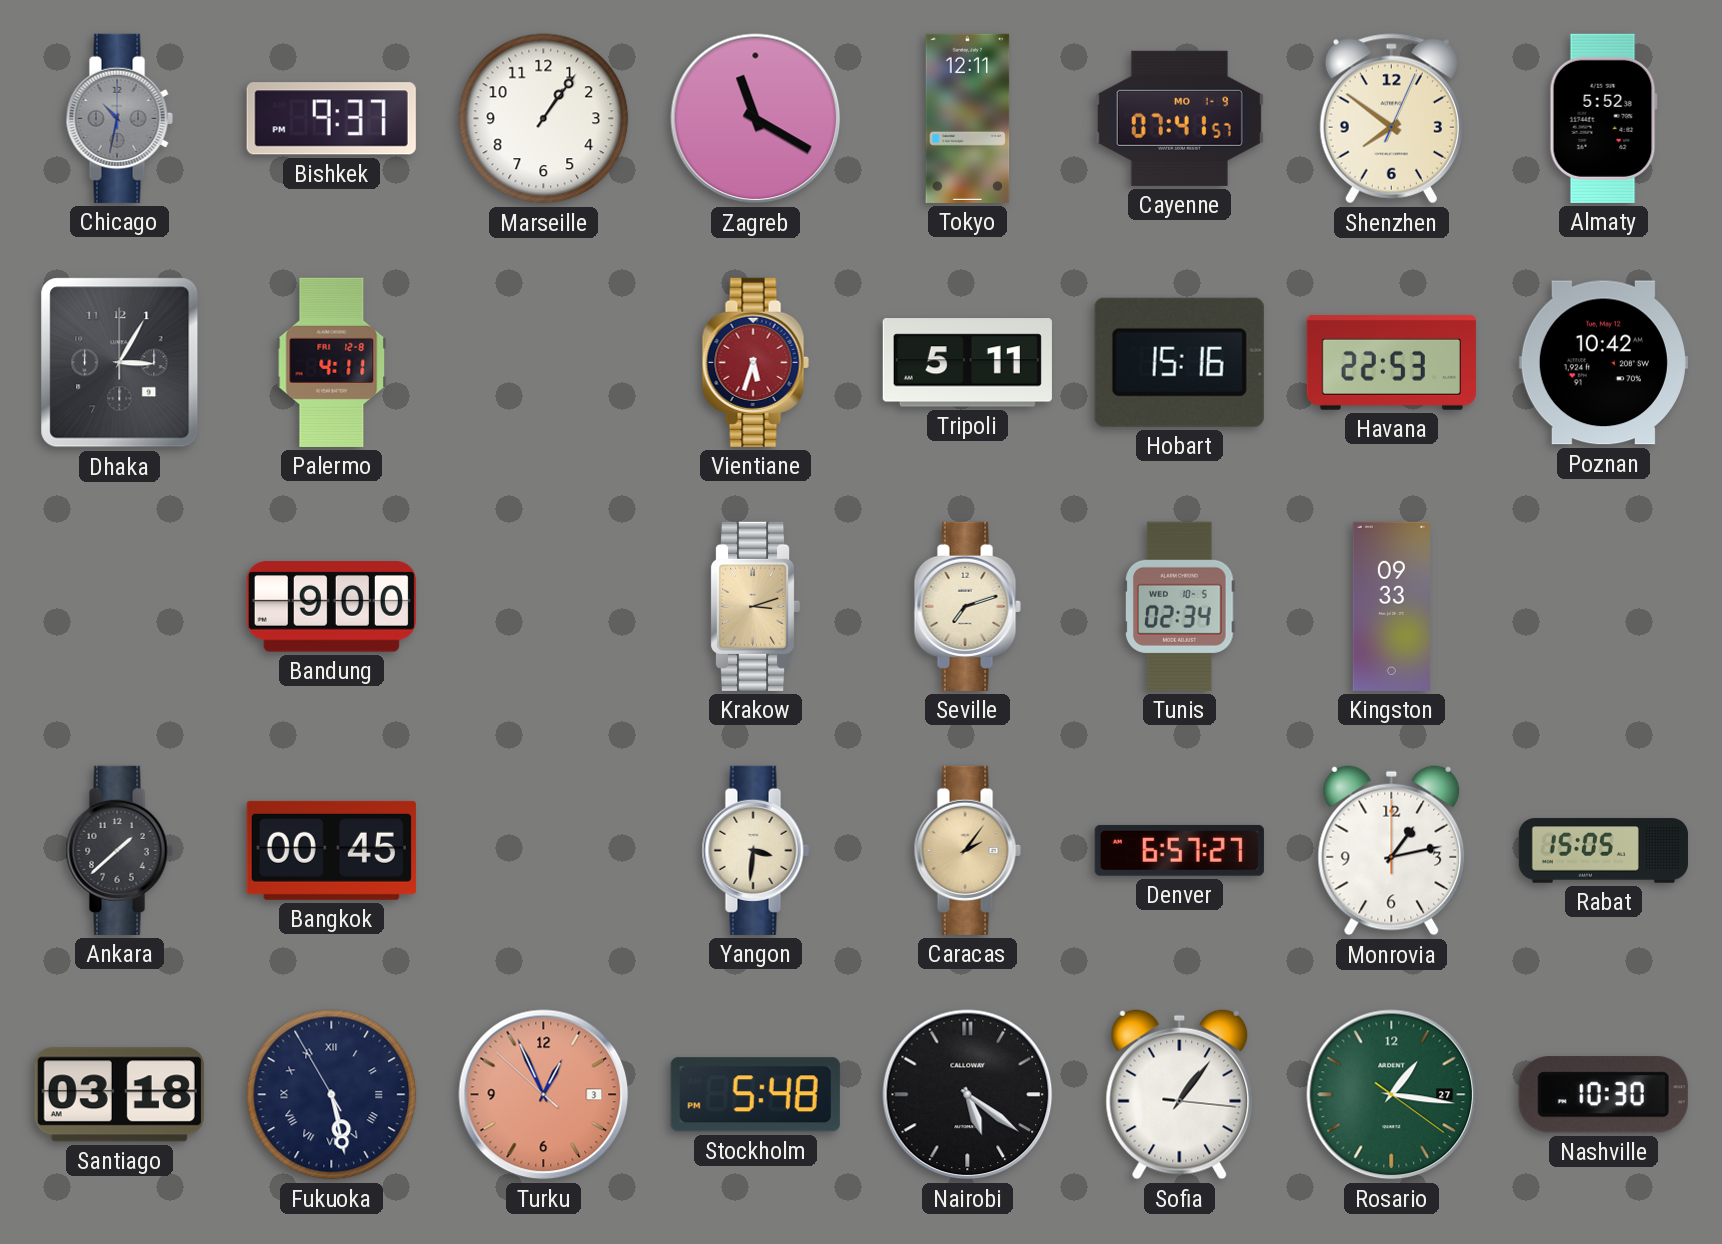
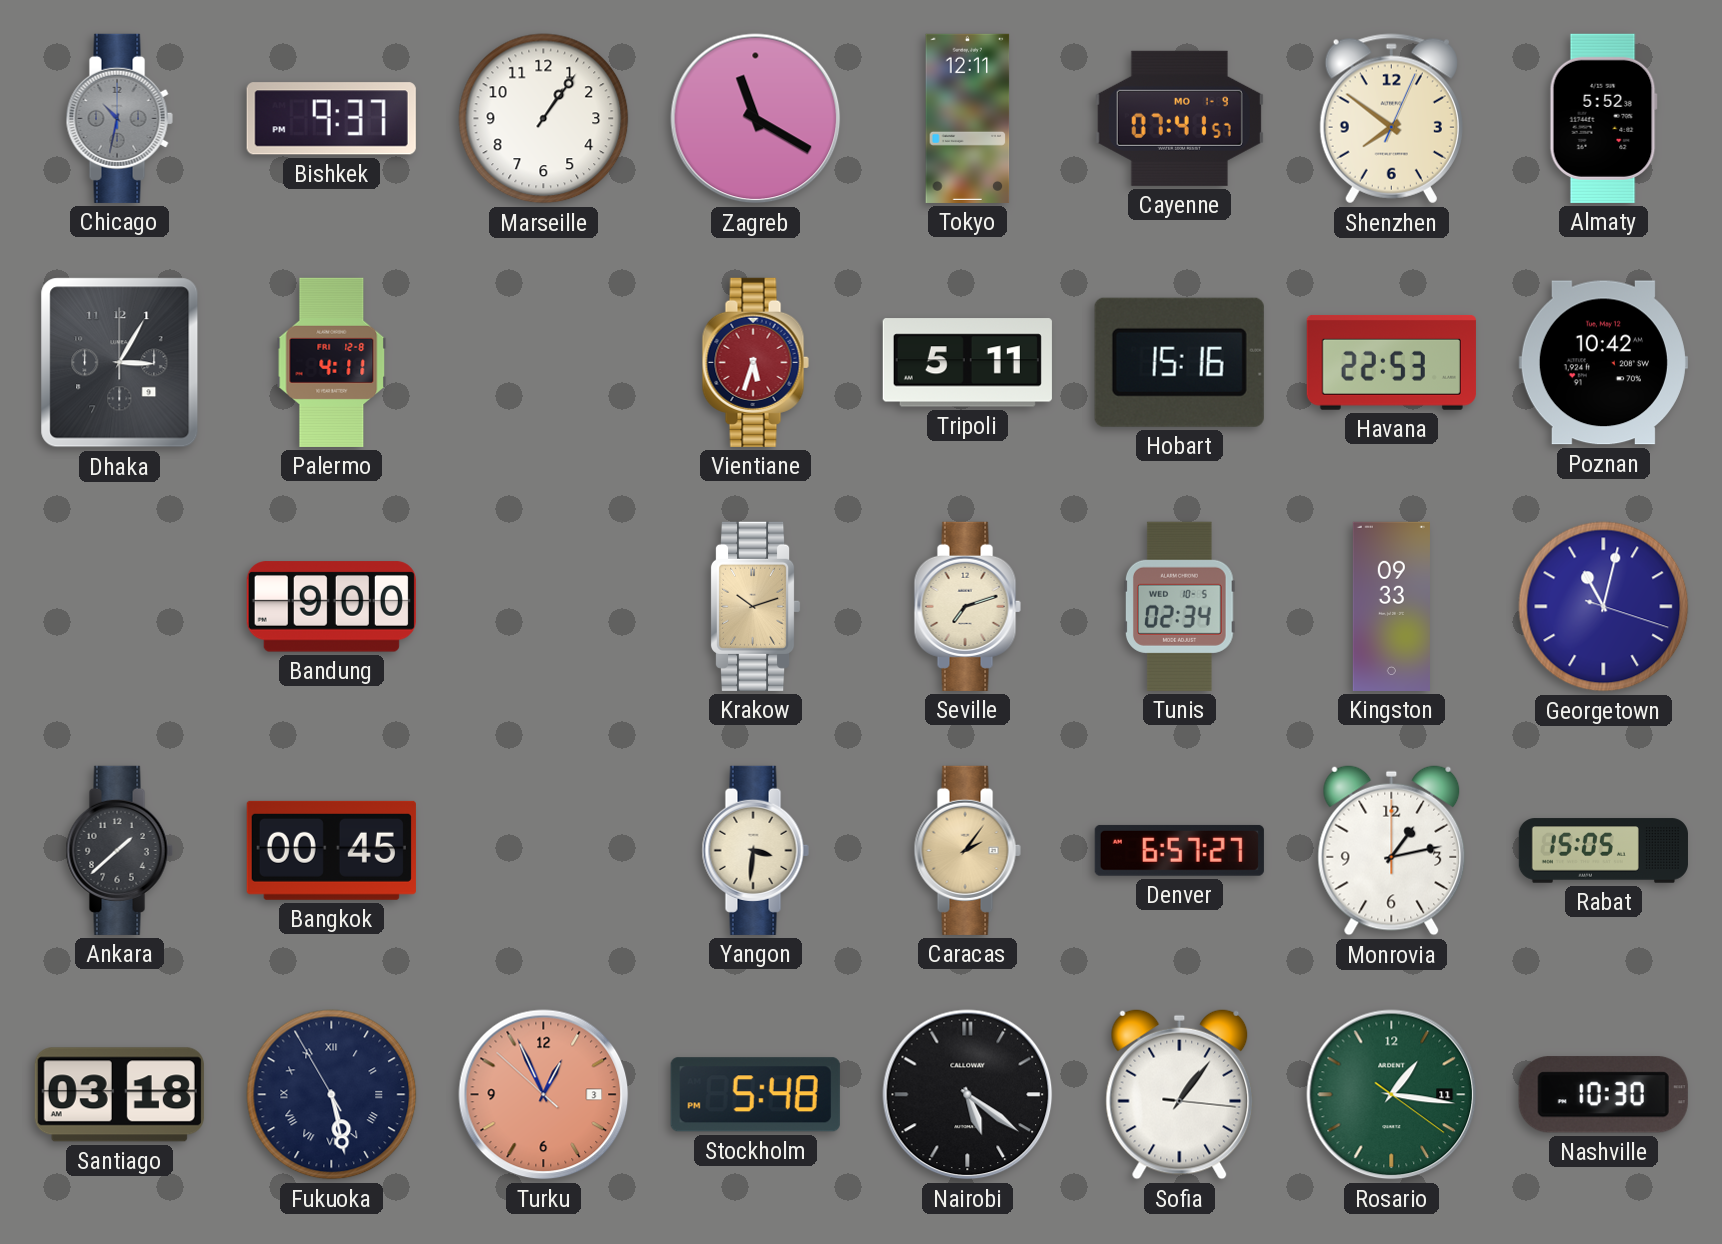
Krakow: 3:12 -> 10:12 (755, 606)
Georgetown: none -> 11:02 (1604, 607)
Rosario date: 27 -> 11 (1392, 1095)
